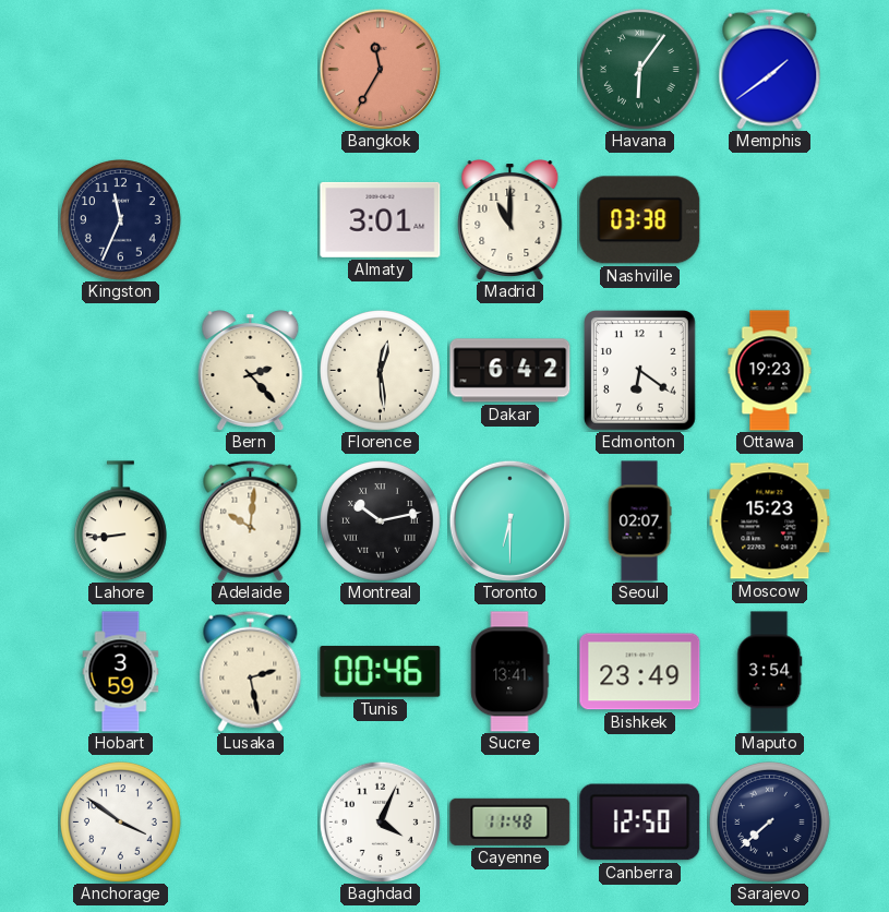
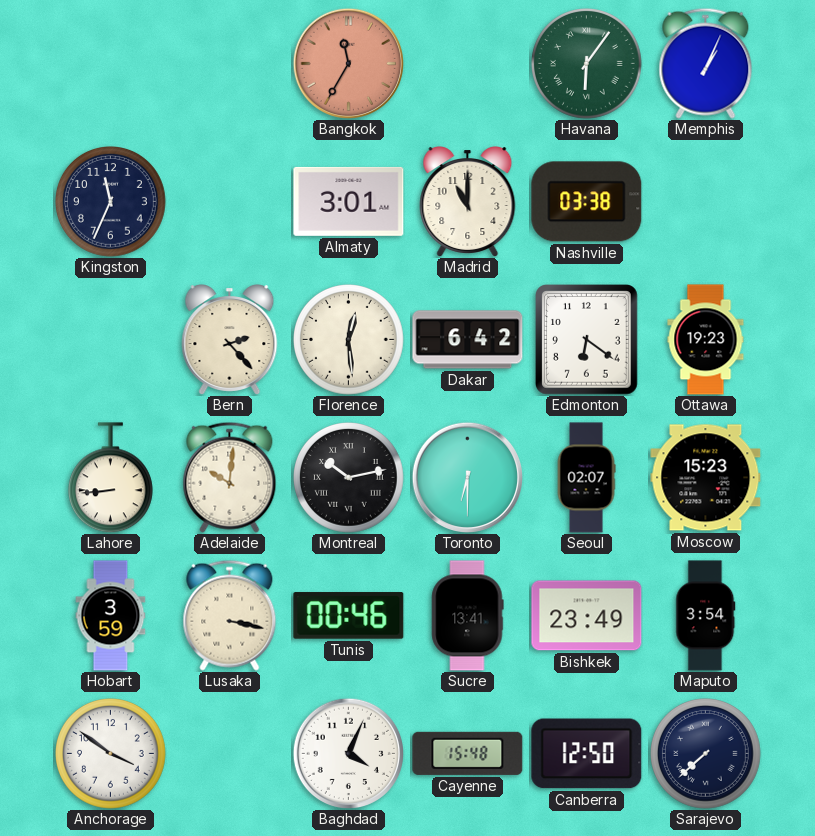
Memphis: 1:39 -> 1:04 (706, 63)
Lusaka: 2:28 -> 3:17 (230, 615)
Cayenne: 11:48 -> 15:48 (468, 753)
